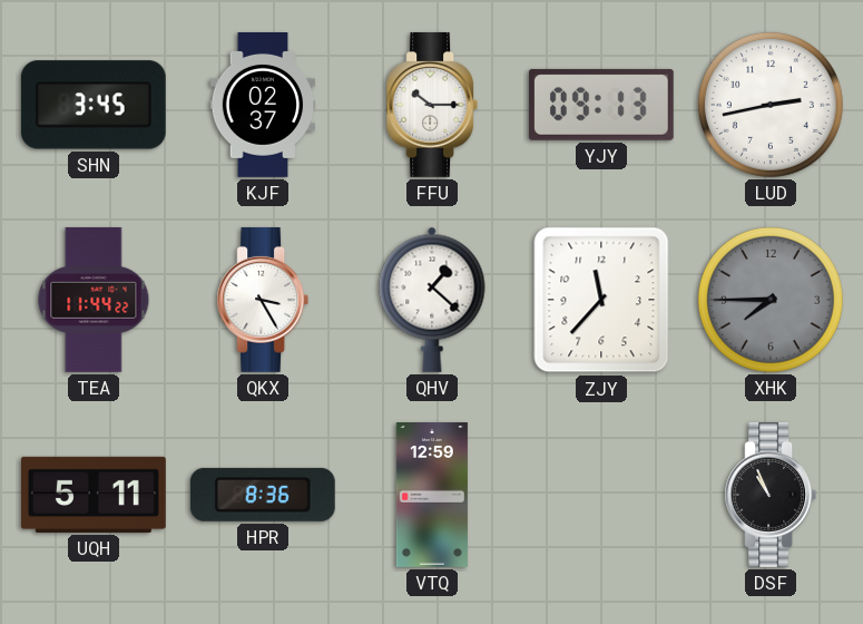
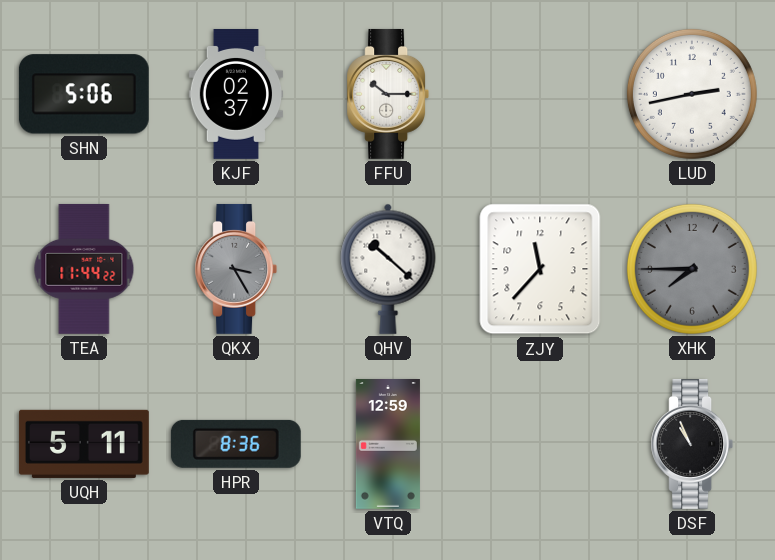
SHN: 3:45 -> 5:06 (84, 94)
YJY: 09:13 -> none (601, 105)
QKX dial: white -> grey (236, 269)
QHV: 1:22 -> 10:22 (388, 269)
